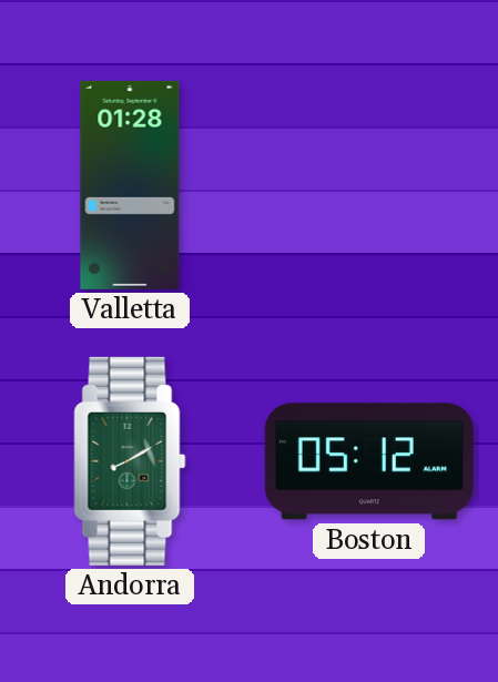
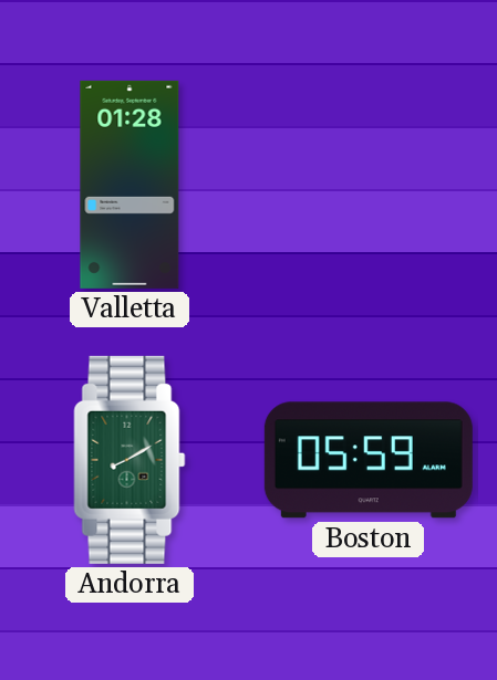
Boston: 05:12 -> 05:59 (369, 460)
